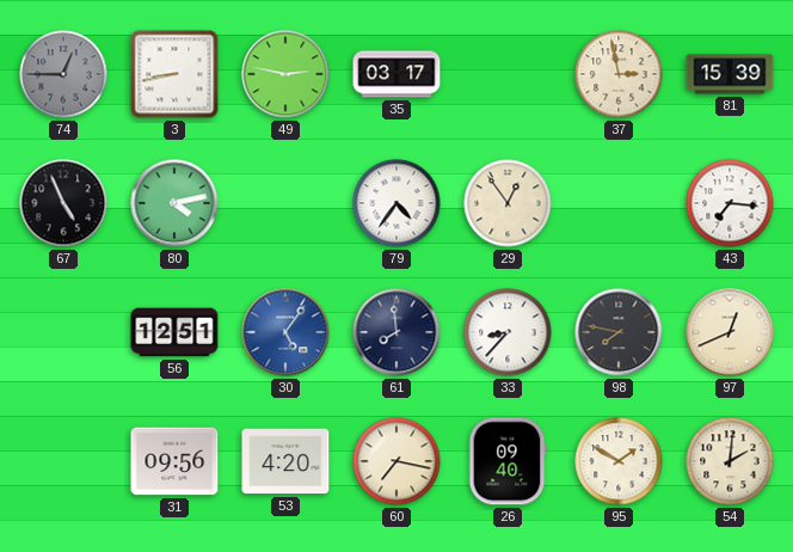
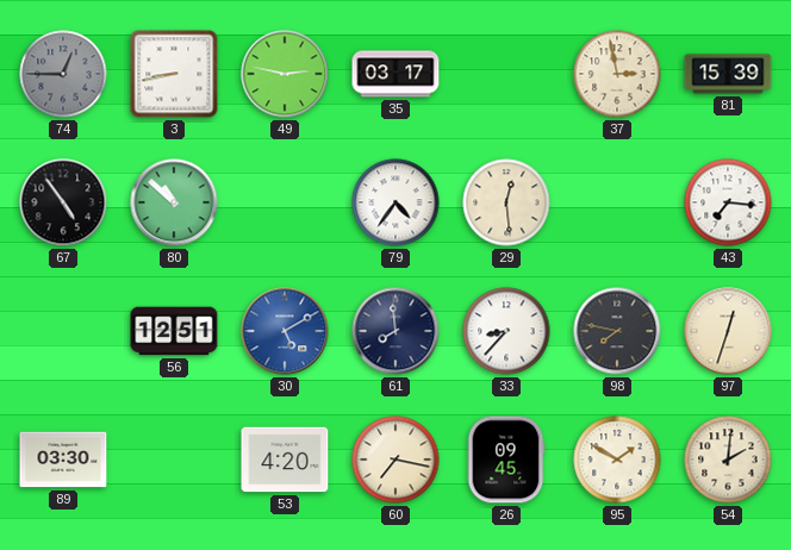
67: 4:56 -> 4:54 (63, 202)
80: 4:13 -> 10:52 (174, 202)
29: 12:54 -> 12:29 (506, 202)
30: 5:06 -> 5:10 (285, 331)
97: 12:41 -> 12:33 (728, 331)
89: none -> 03:30 (63, 460)
31: 09:56 -> none (174, 461)
26: 09:40 -> 09:45 (506, 460)
